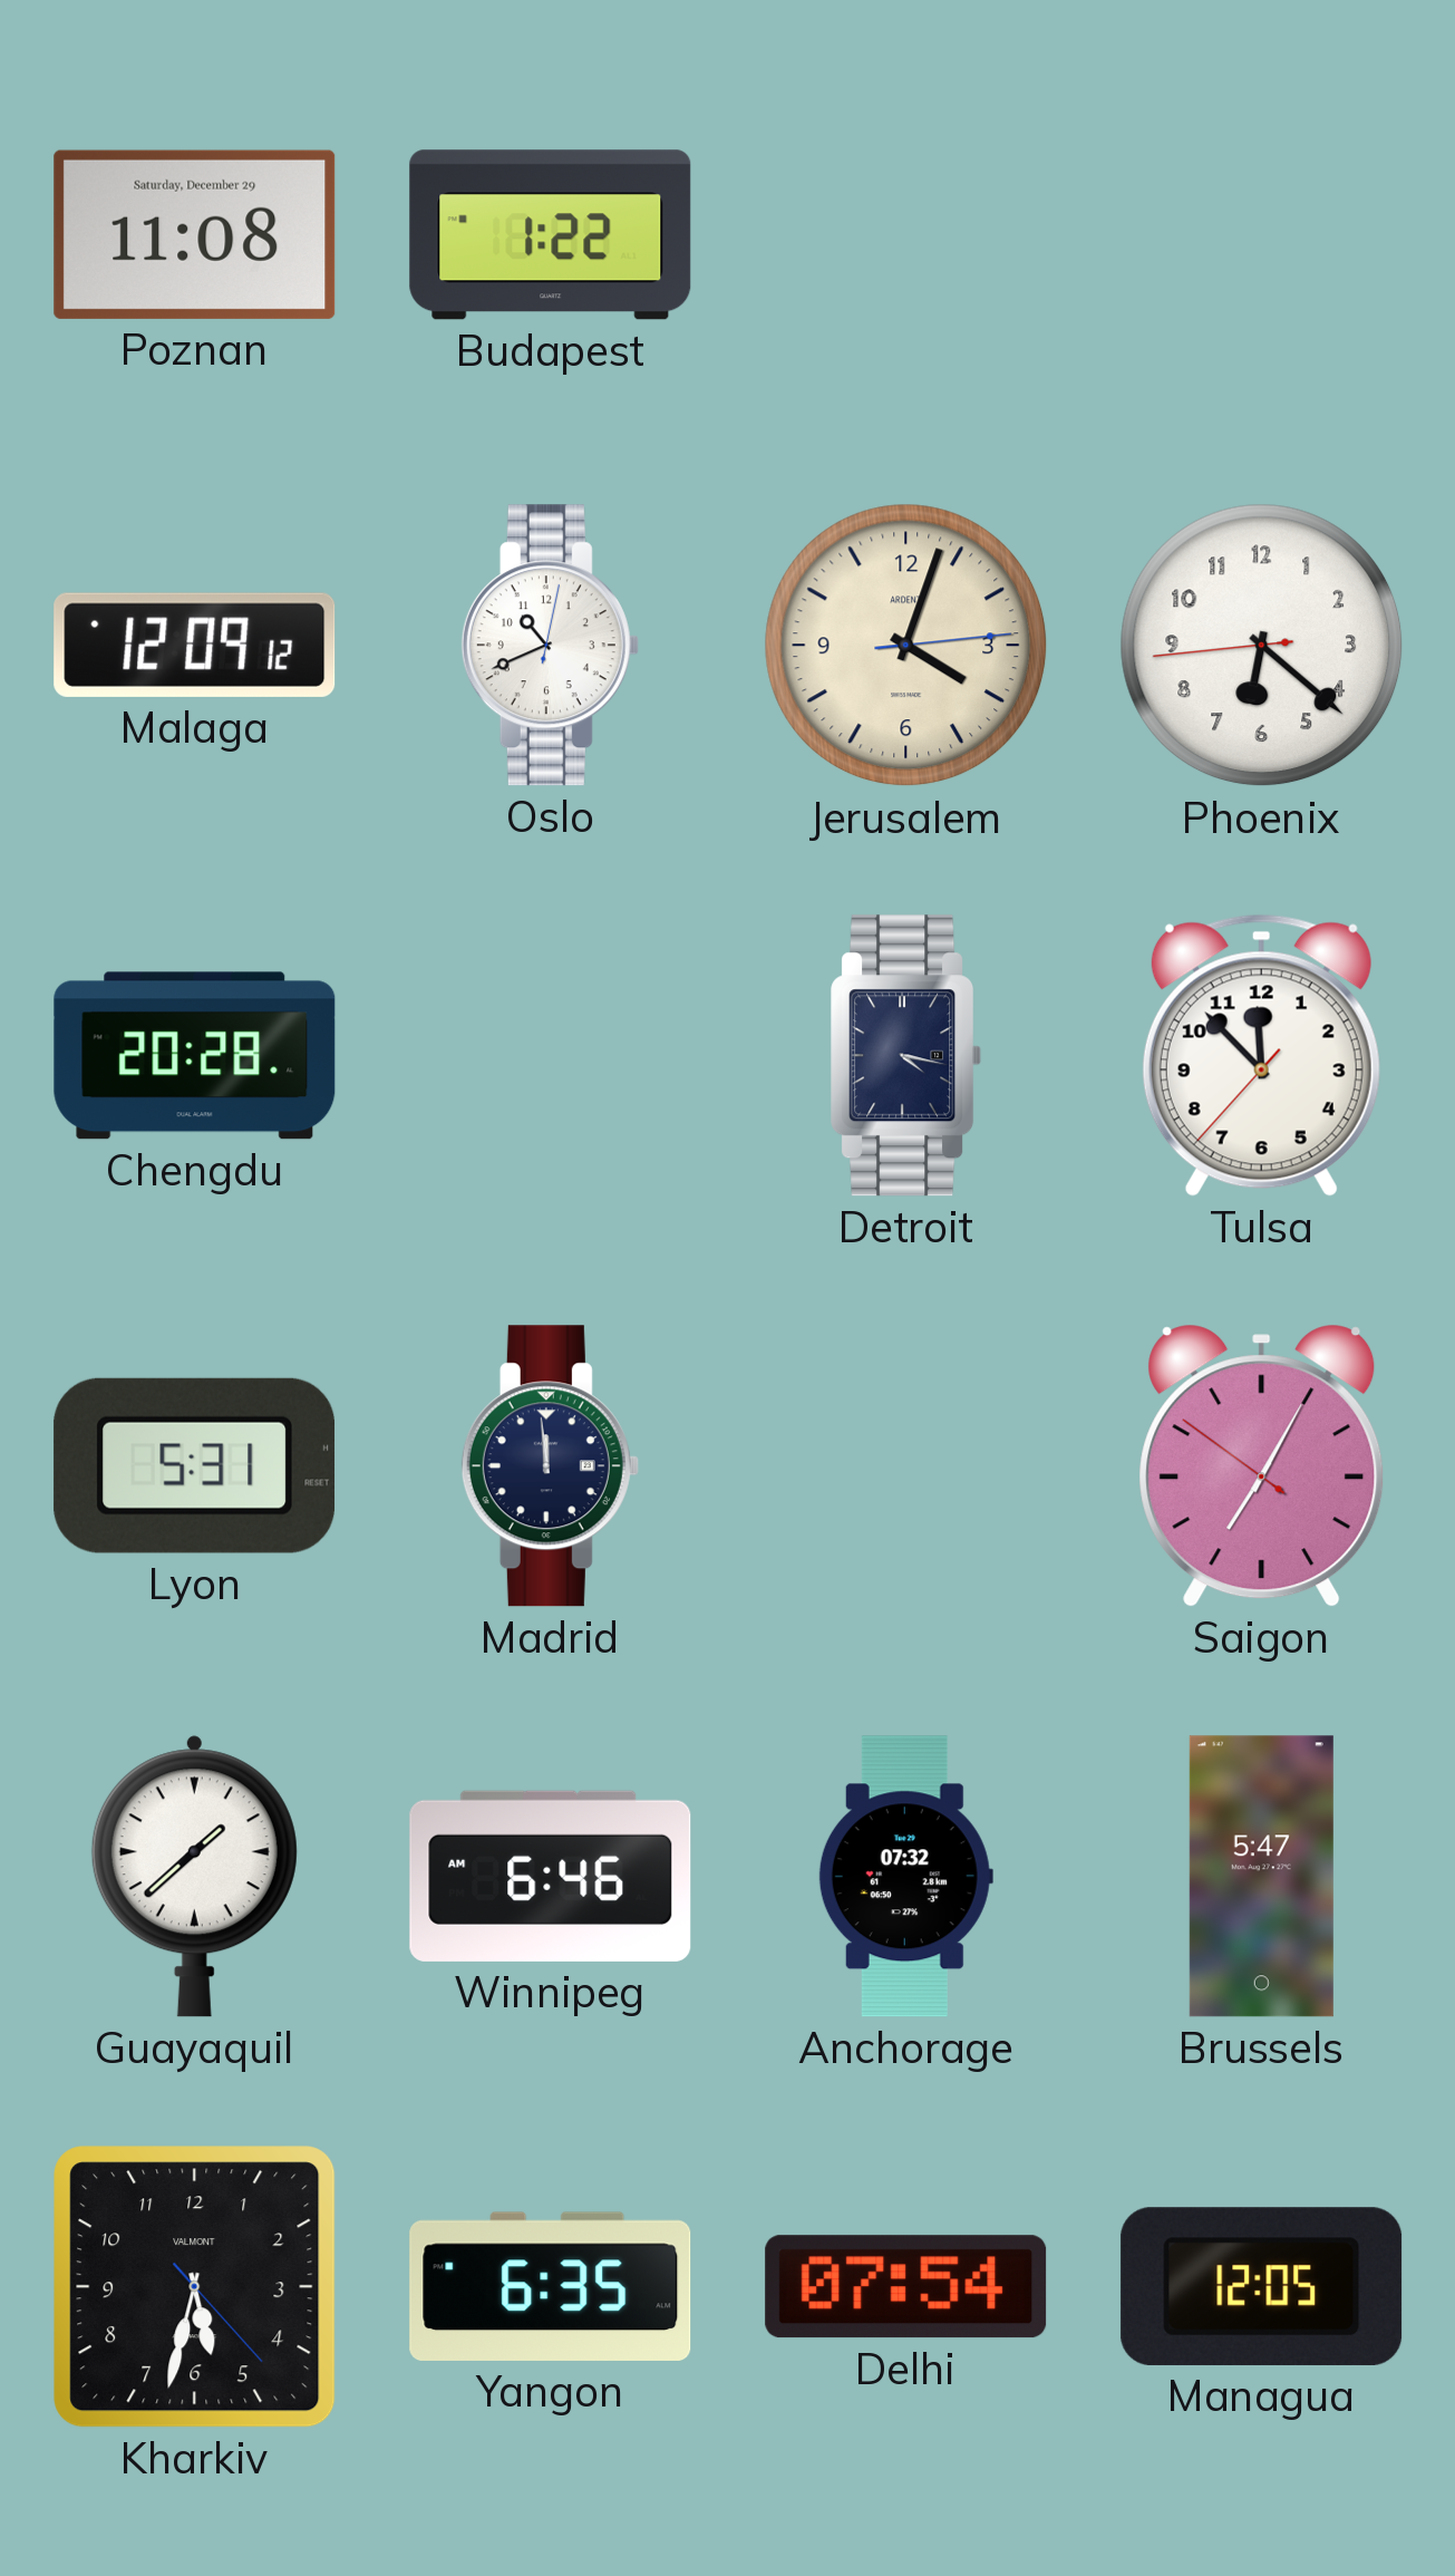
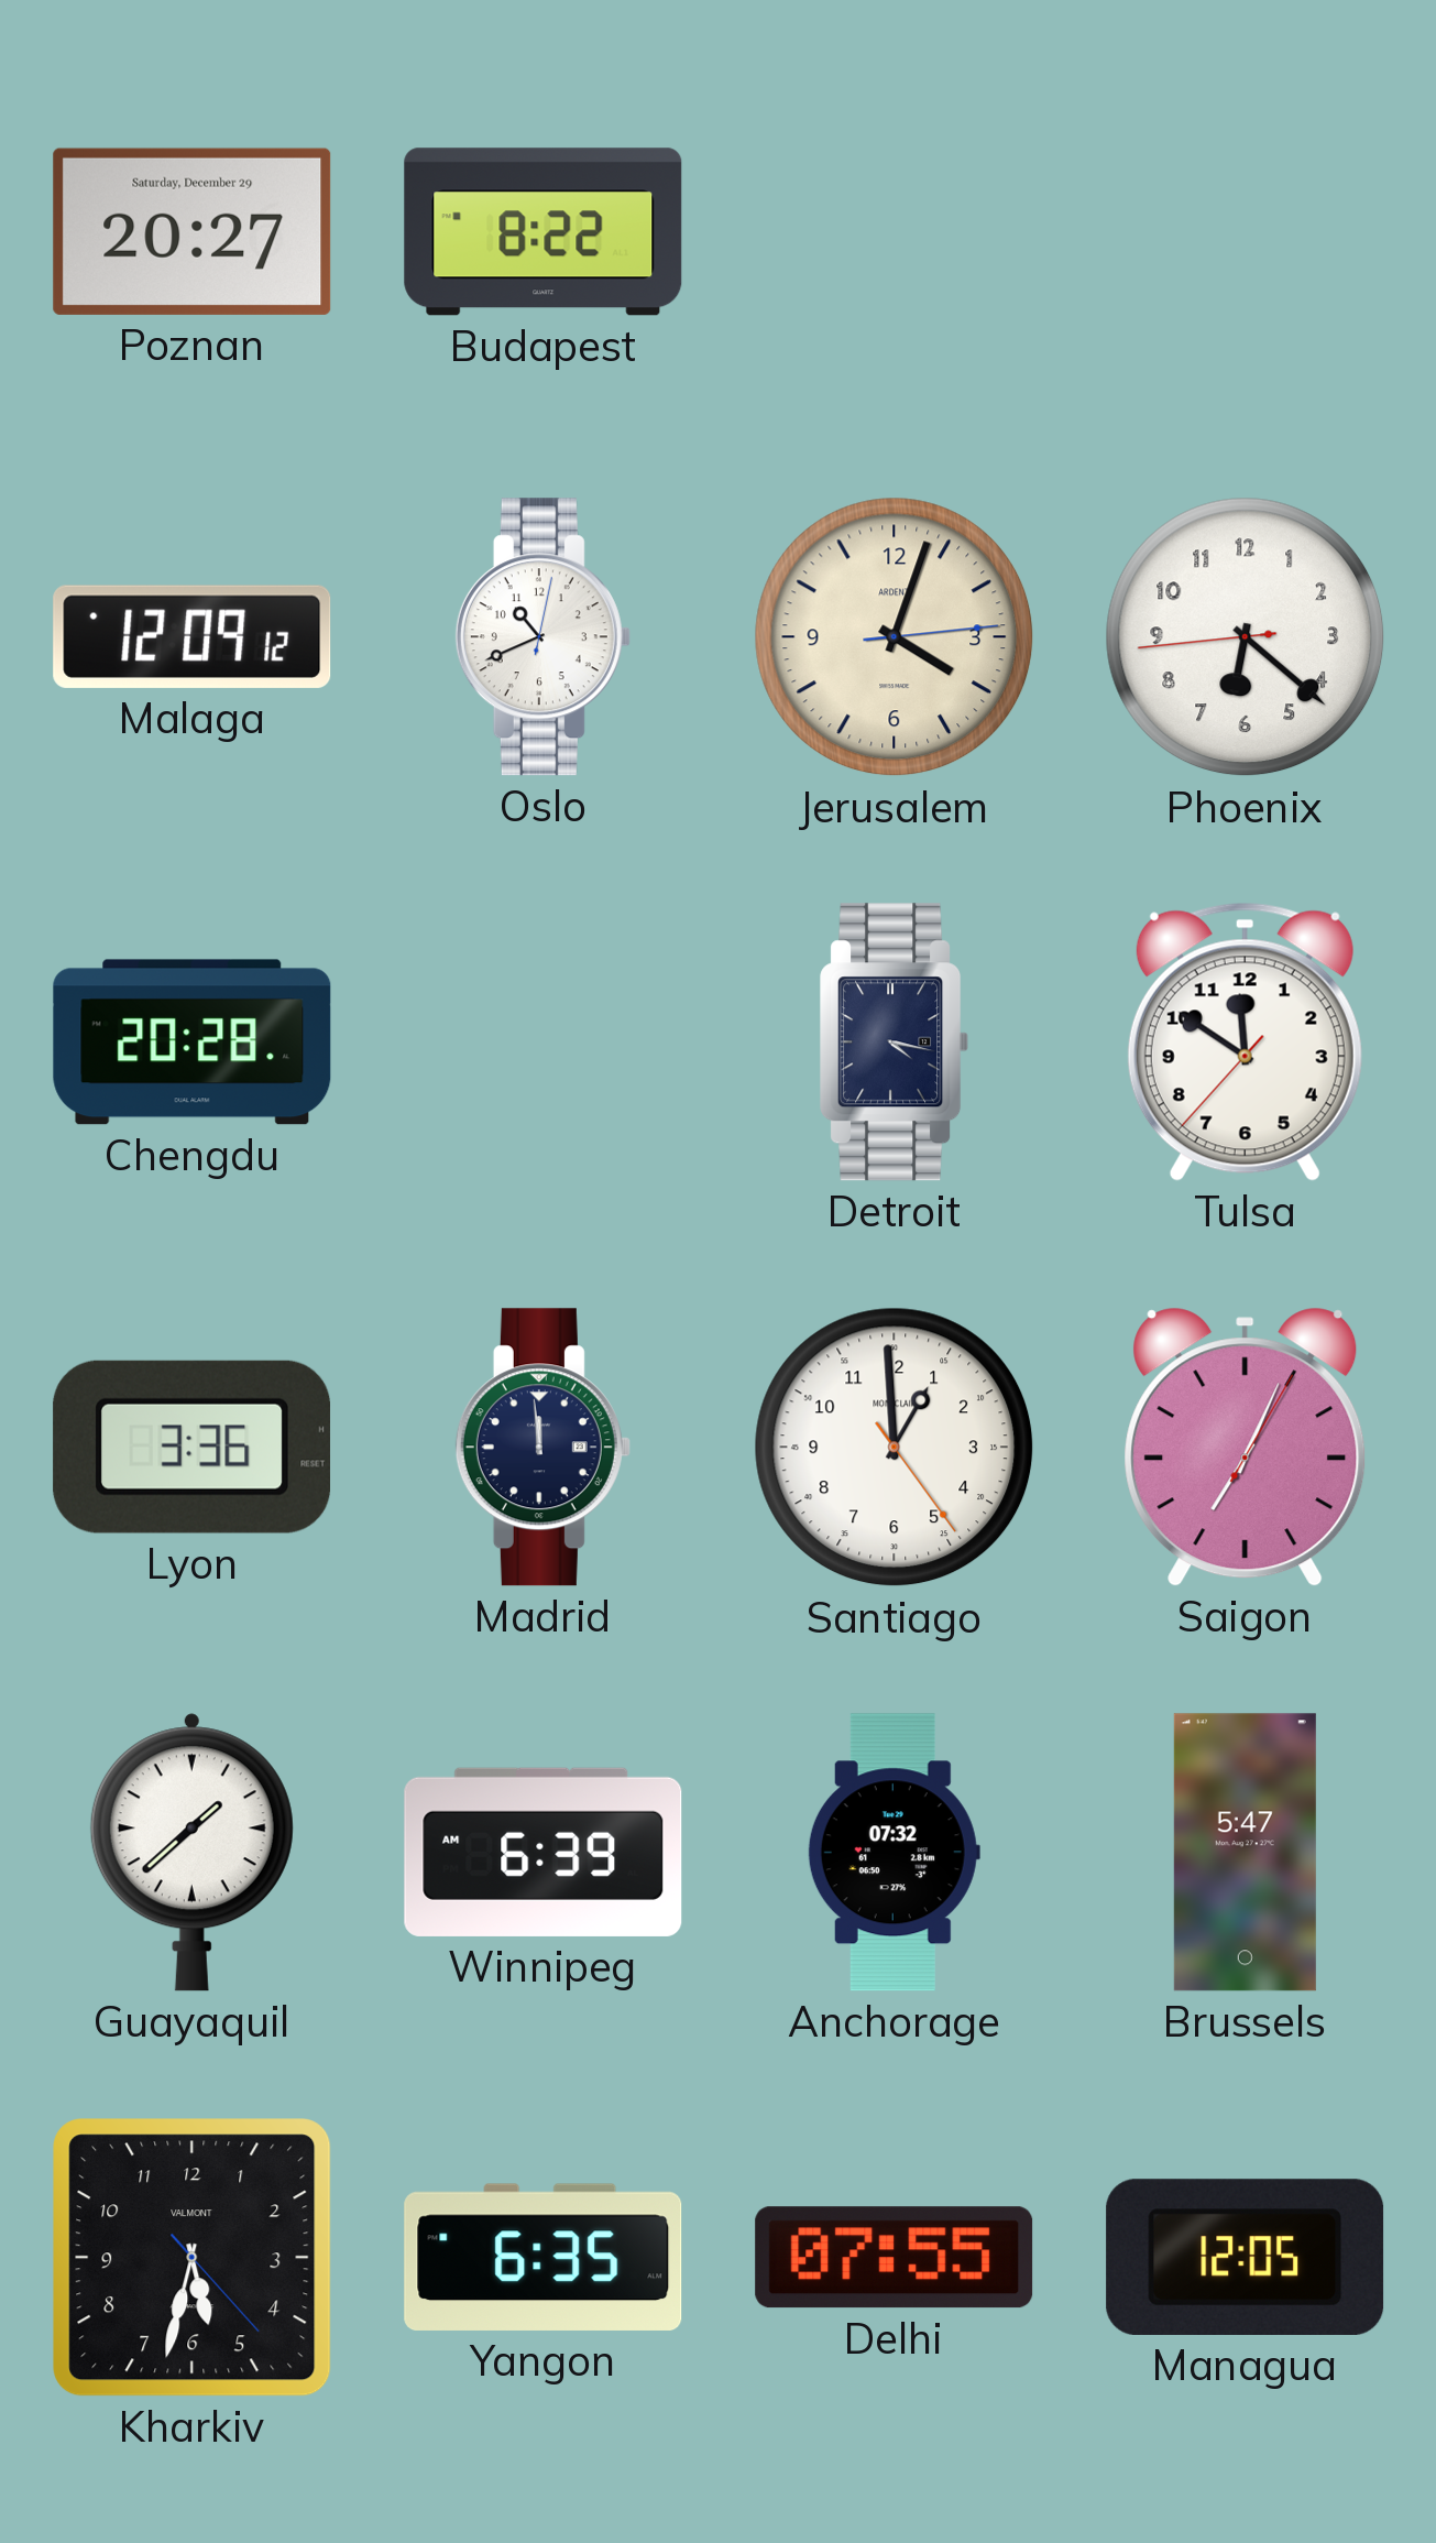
Poznan: 11:08 -> 20:27 (193, 231)
Budapest: 1:22 -> 8:22 (544, 232)
Tulsa: 11:52 -> 11:50 (1245, 1041)
Lyon: 5:31 -> 3:36 (193, 1447)
Santiago: none -> 12:59 (895, 1448)
Saigon: 7:04:51 -> 7:04:05 (1246, 1447)
Winnipeg: 6:46 -> 6:39 (544, 1852)
Delhi: 07:54 -> 07:55 (895, 2258)
